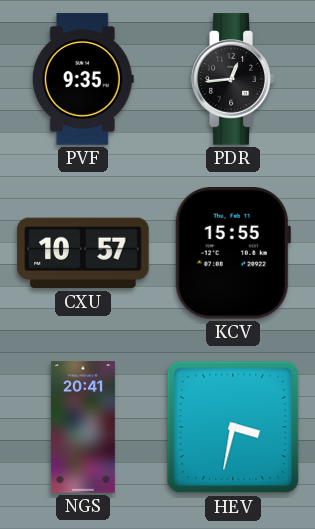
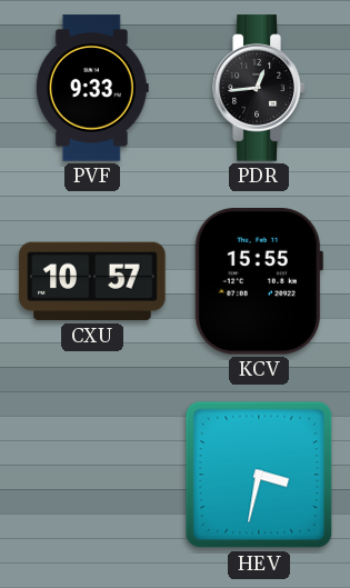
PVF: 9:35 -> 9:33 (92, 88)
NGS: 20:41 -> none (83, 427)
